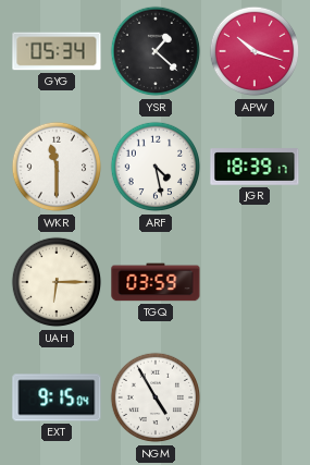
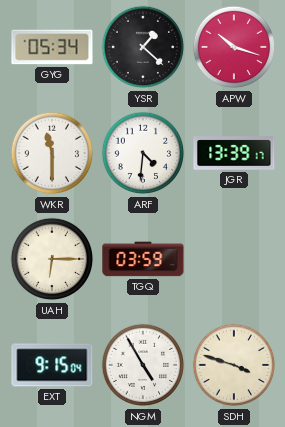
ARF: 4:28 -> 4:31 (143, 153)
JGR: 18:39 -> 13:39 (234, 153)
SDH: none -> 3:48 (234, 365)
